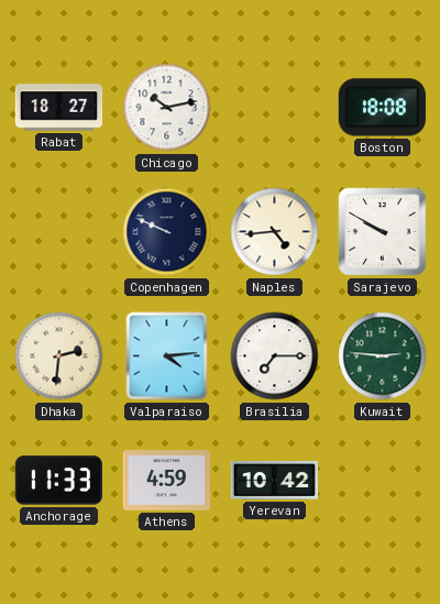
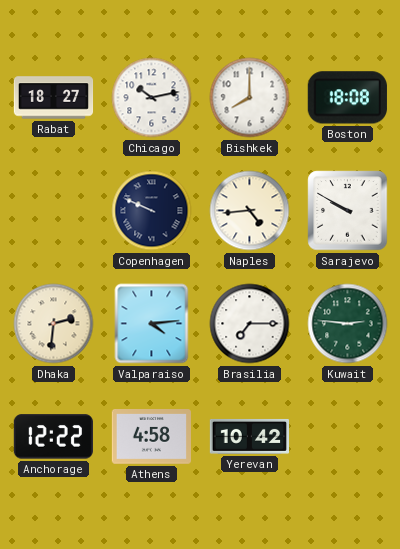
Bishkek: none -> 8:00 (250, 98)
Anchorage: 11:33 -> 12:22 (53, 437)
Athens: 4:59 -> 4:58 (151, 437)
